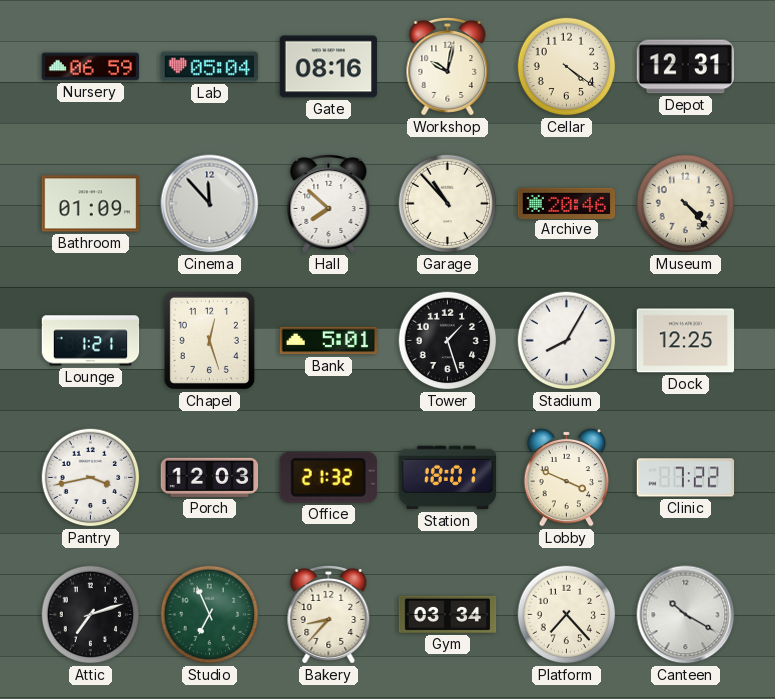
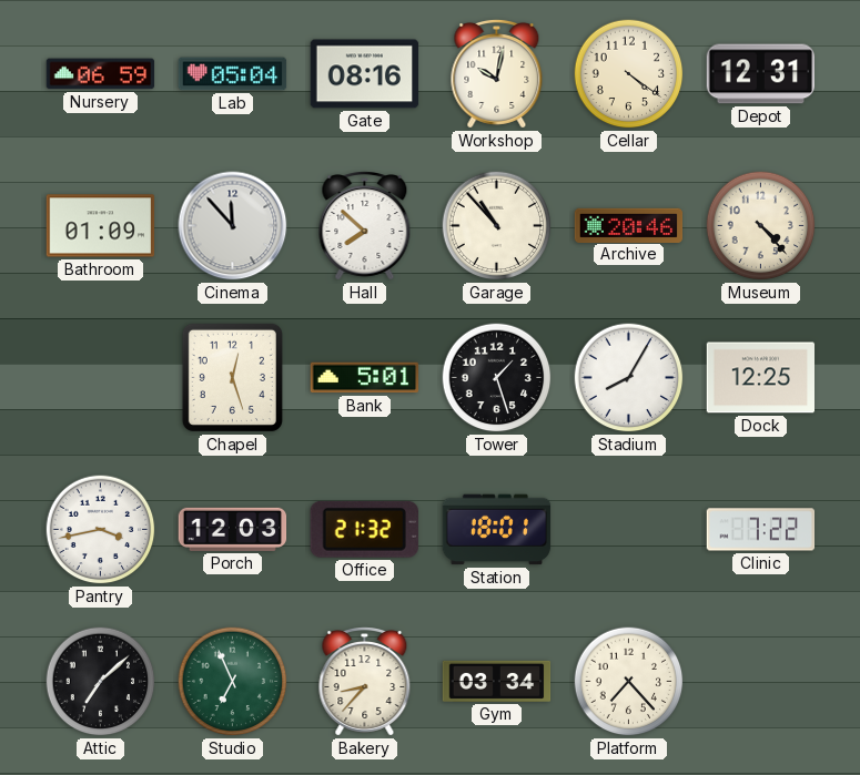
Lounge: 1:21 -> none (91, 341)
Lobby: 3:49 -> none (566, 477)
Attic: 7:12 -> 7:08 (101, 682)
Canteen: 10:20 -> none (686, 615)
